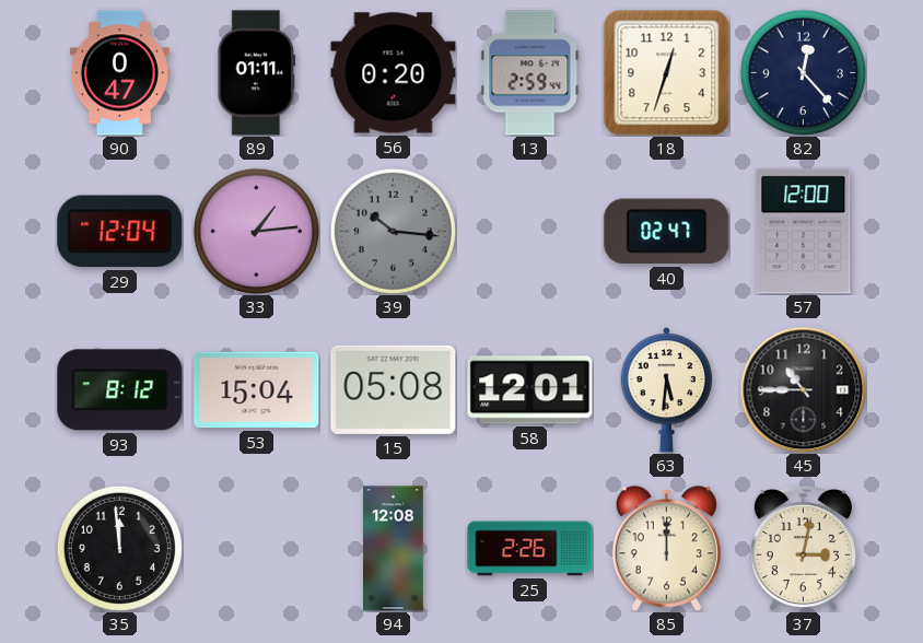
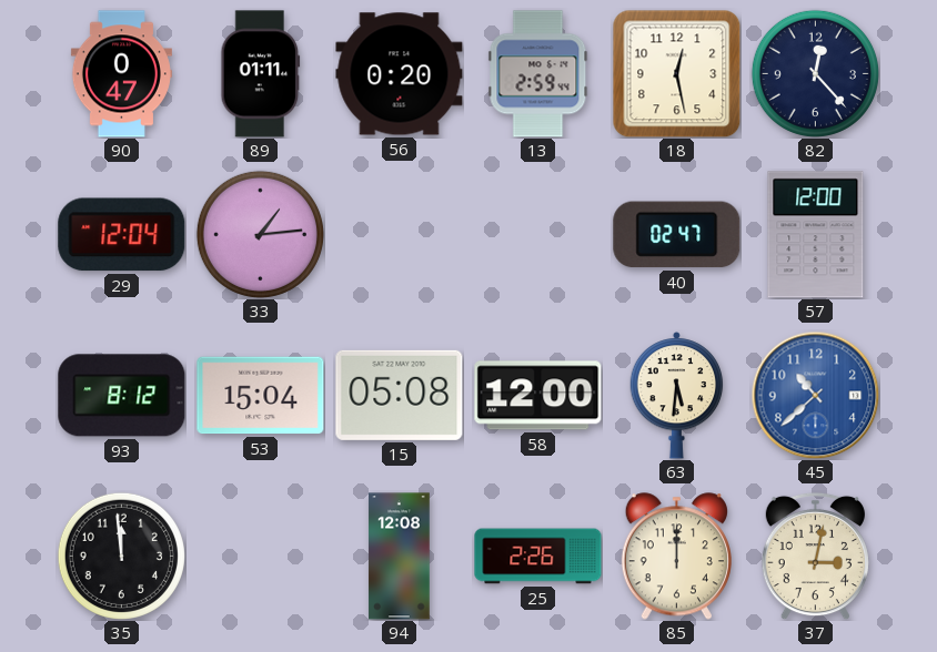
18: 12:33 -> 12:28 (676, 73)
39: 10:16 -> none (393, 231)
58: 12:01 -> 12:00 (538, 396)
45: 10:45 -> 10:38 (815, 395)
45 dial: black -> blue (815, 395)
